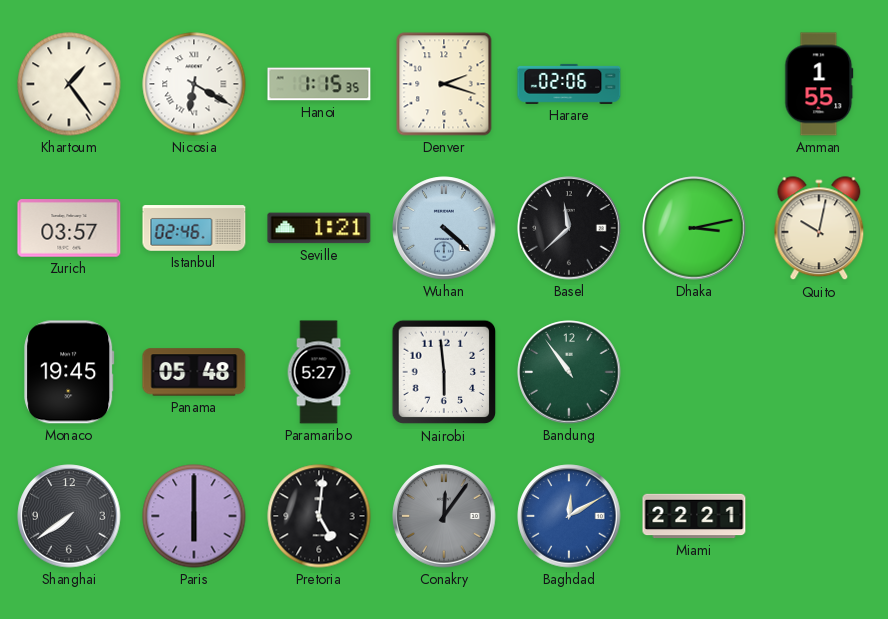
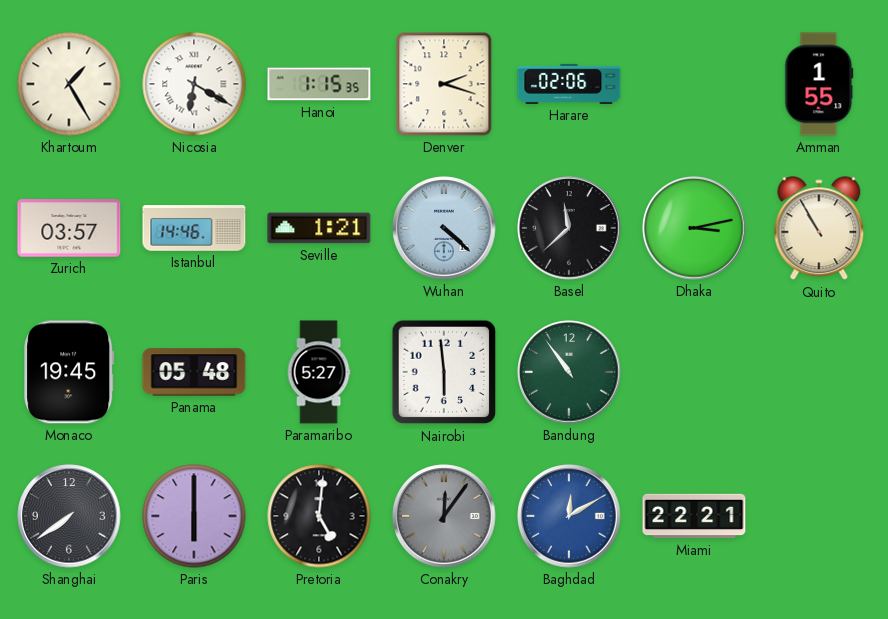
Khartoum: 1:24 -> 1:25 (69, 84)
Istanbul: 02:46 -> 14:46 (194, 228)
Quito: 10:02 -> 10:55 (819, 229)
